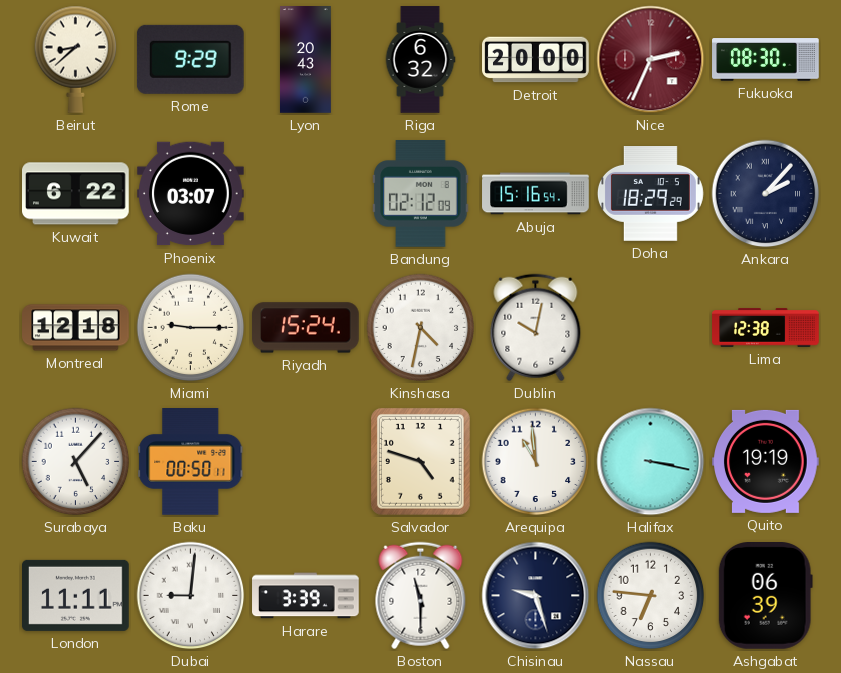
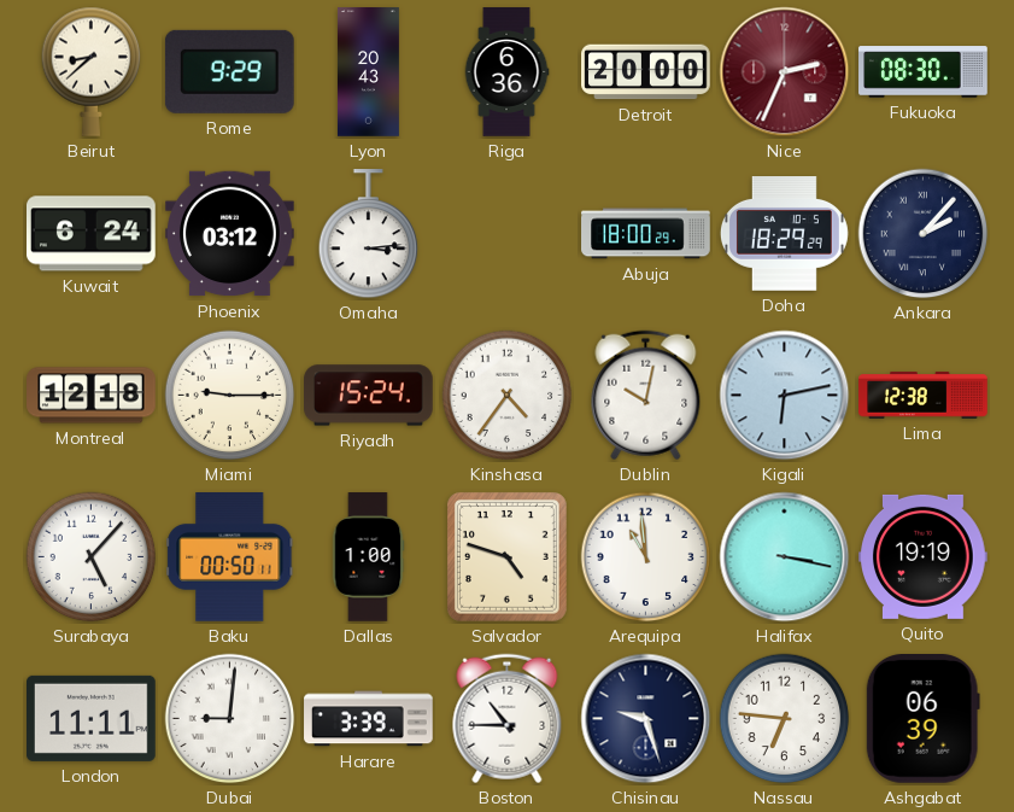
Riga: 6:32 -> 6:36 (506, 72)
Kuwait: 6:22 -> 6:24 (92, 234)
Phoenix: 03:07 -> 03:12 (230, 234)
Omaha: none -> 3:14 (369, 234)
Bandung: 02:12 -> none (421, 194)
Abuja: 15:16 -> 18:00 (646, 234)
Kinshasa: 4:32 -> 4:36 (508, 396)
Kigali: none -> 6:13 (785, 396)
Dallas: none -> 1:00 (368, 557)
Boston: 11:30 -> 10:45 (508, 719)
